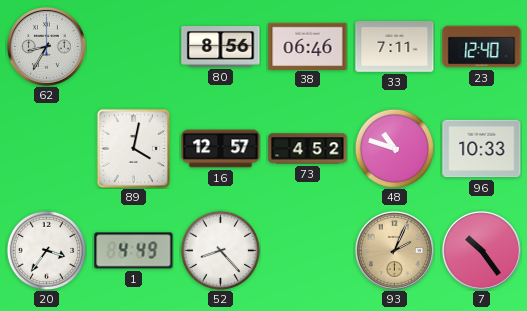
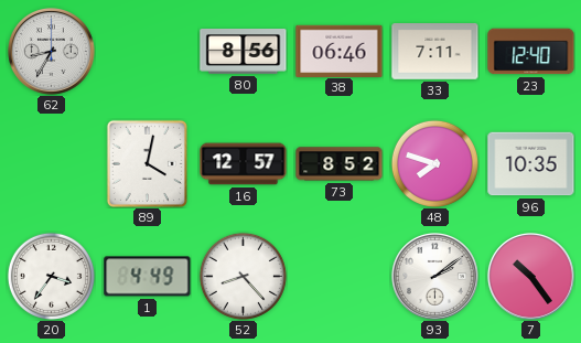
73: 4:52 -> 8:52 (340, 164)
48: 10:48 -> 7:48 (434, 163)
96: 10:33 -> 10:35 (531, 164)
93: 2:04 -> 2:09 (434, 276)
93 dial: champagne -> white (434, 276)
